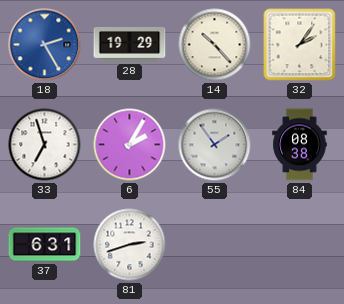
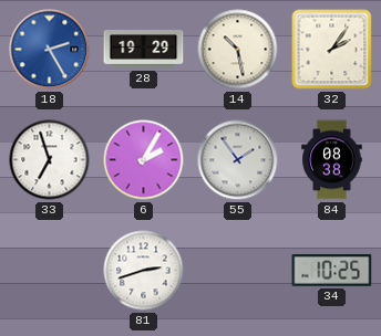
14: 10:23 -> 10:28 (238, 50)
37: 6:31 -> none (45, 245)
34: none -> 10:25 (332, 271)
